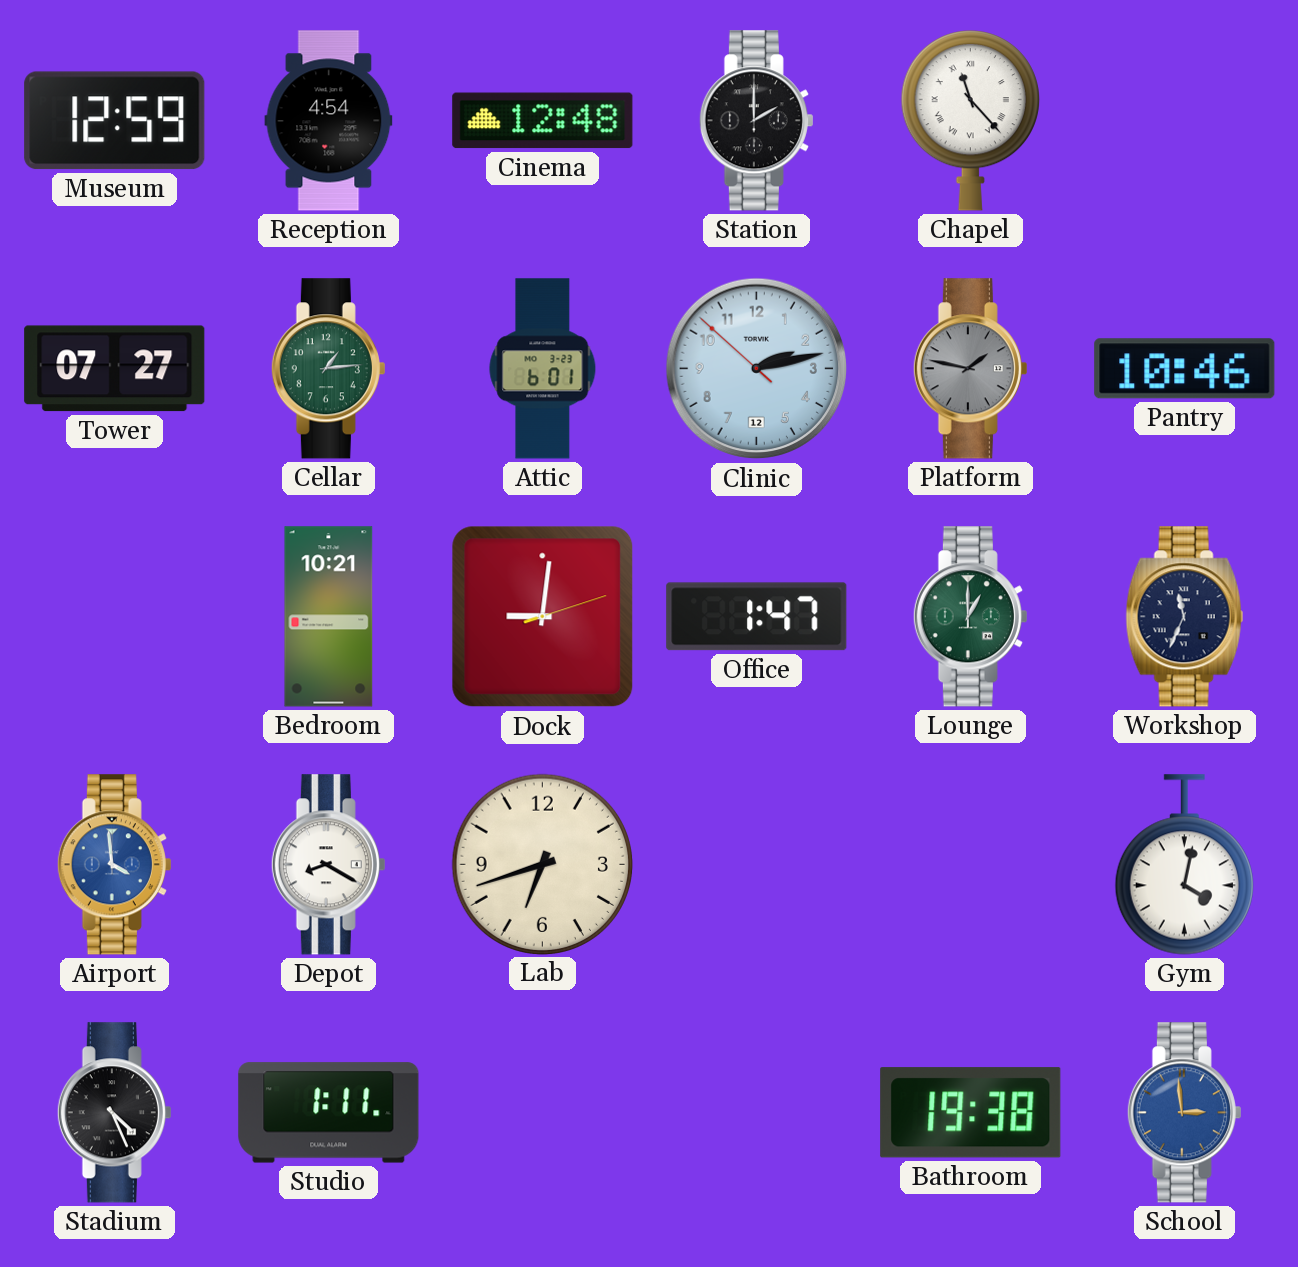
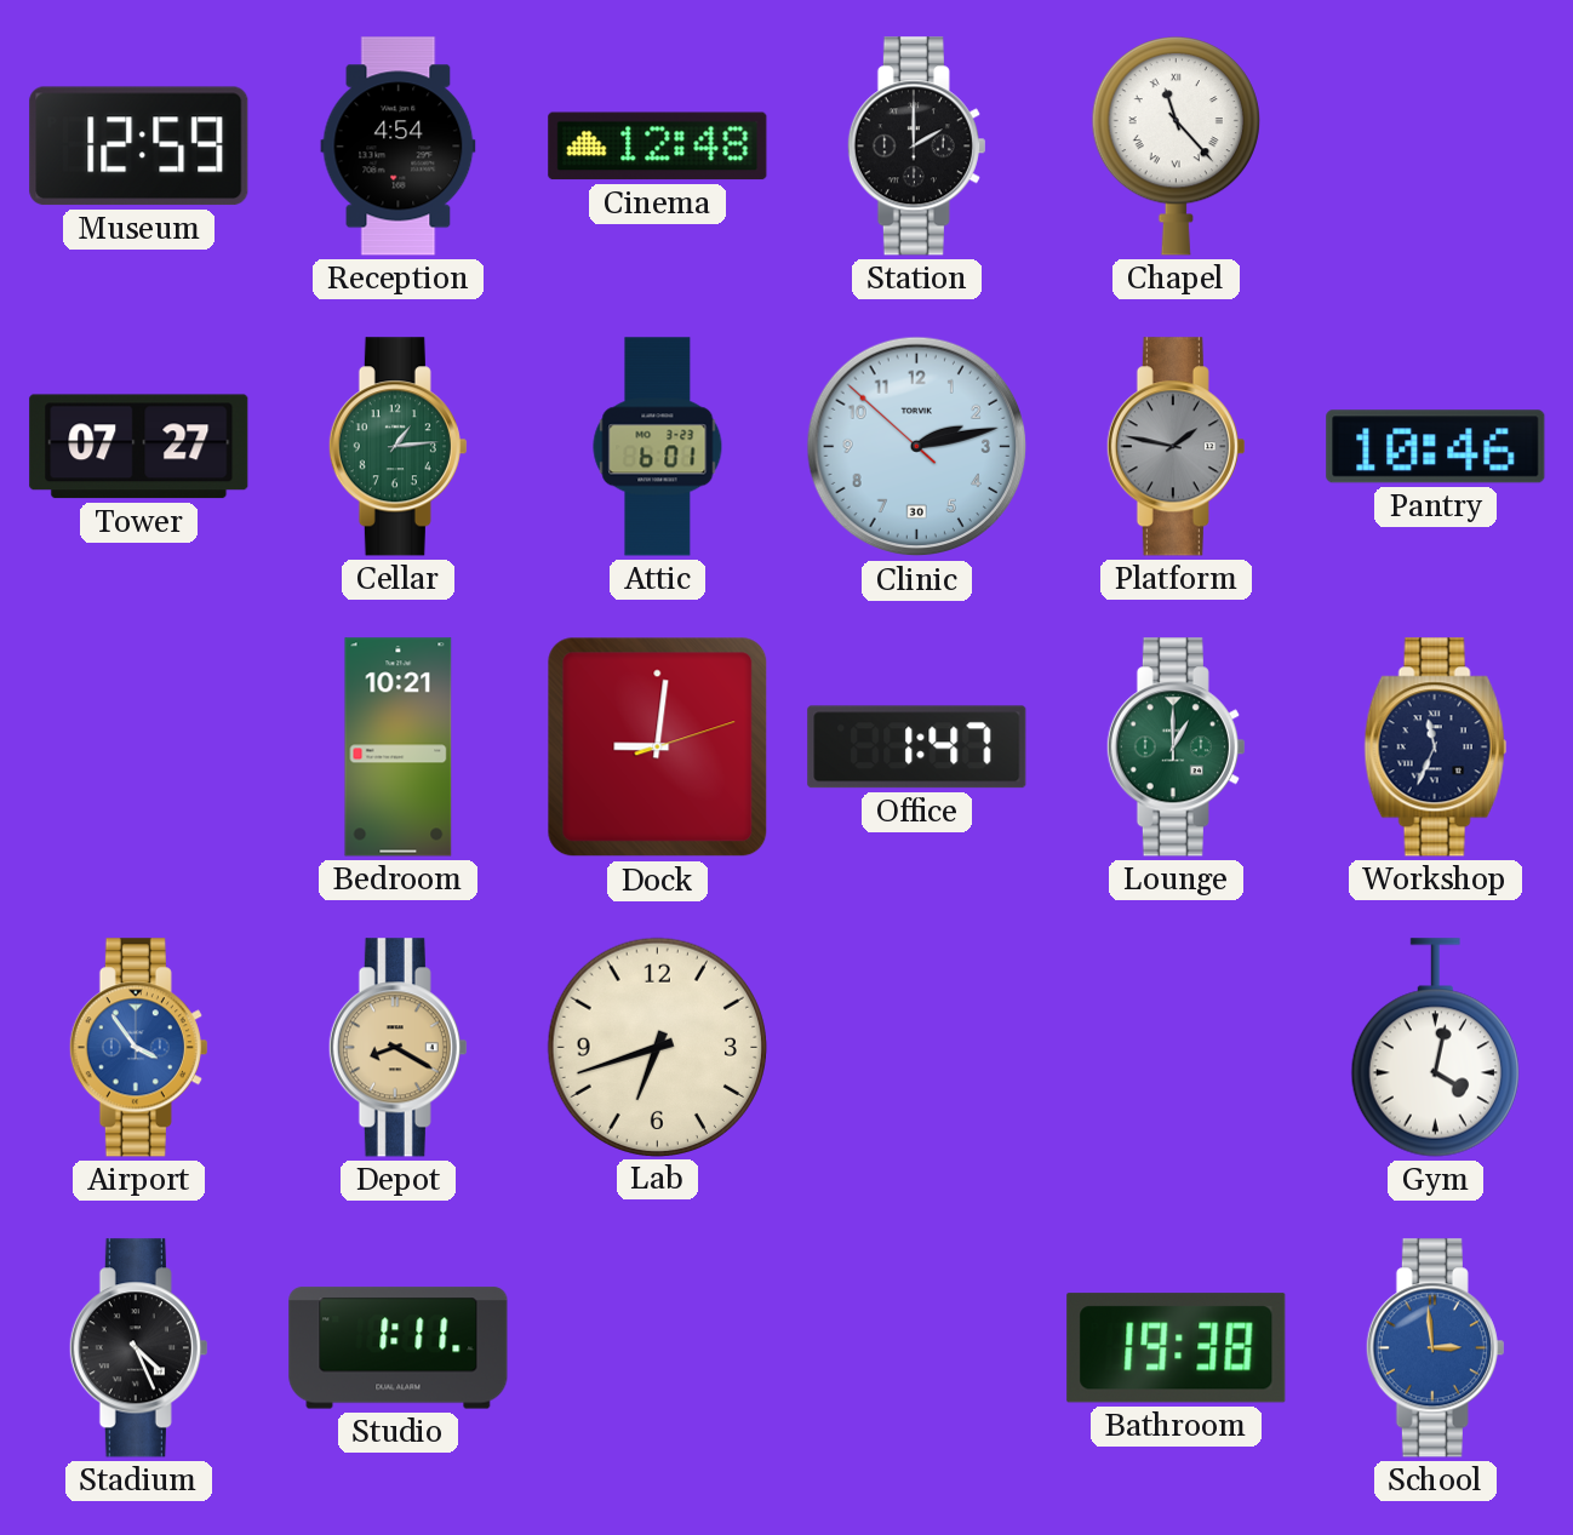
Clinic date: 12 -> 30 (917, 447)
Airport: 3:59 -> 3:54 (138, 1048)
Depot dial: white -> champagne (397, 1048)
